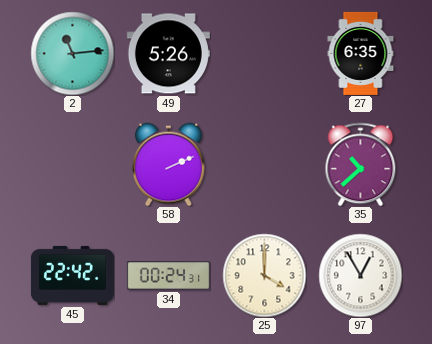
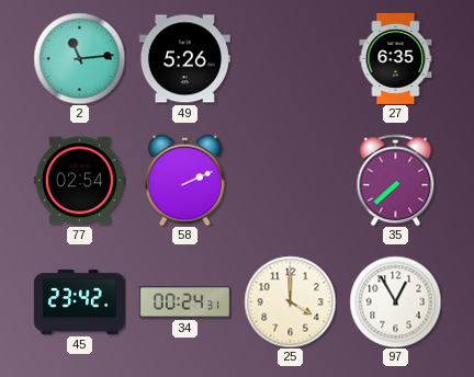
77: none -> 02:54 (79, 181)
35: 10:38 -> 7:38 (396, 180)
45: 22:42 -> 23:42 (79, 301)
